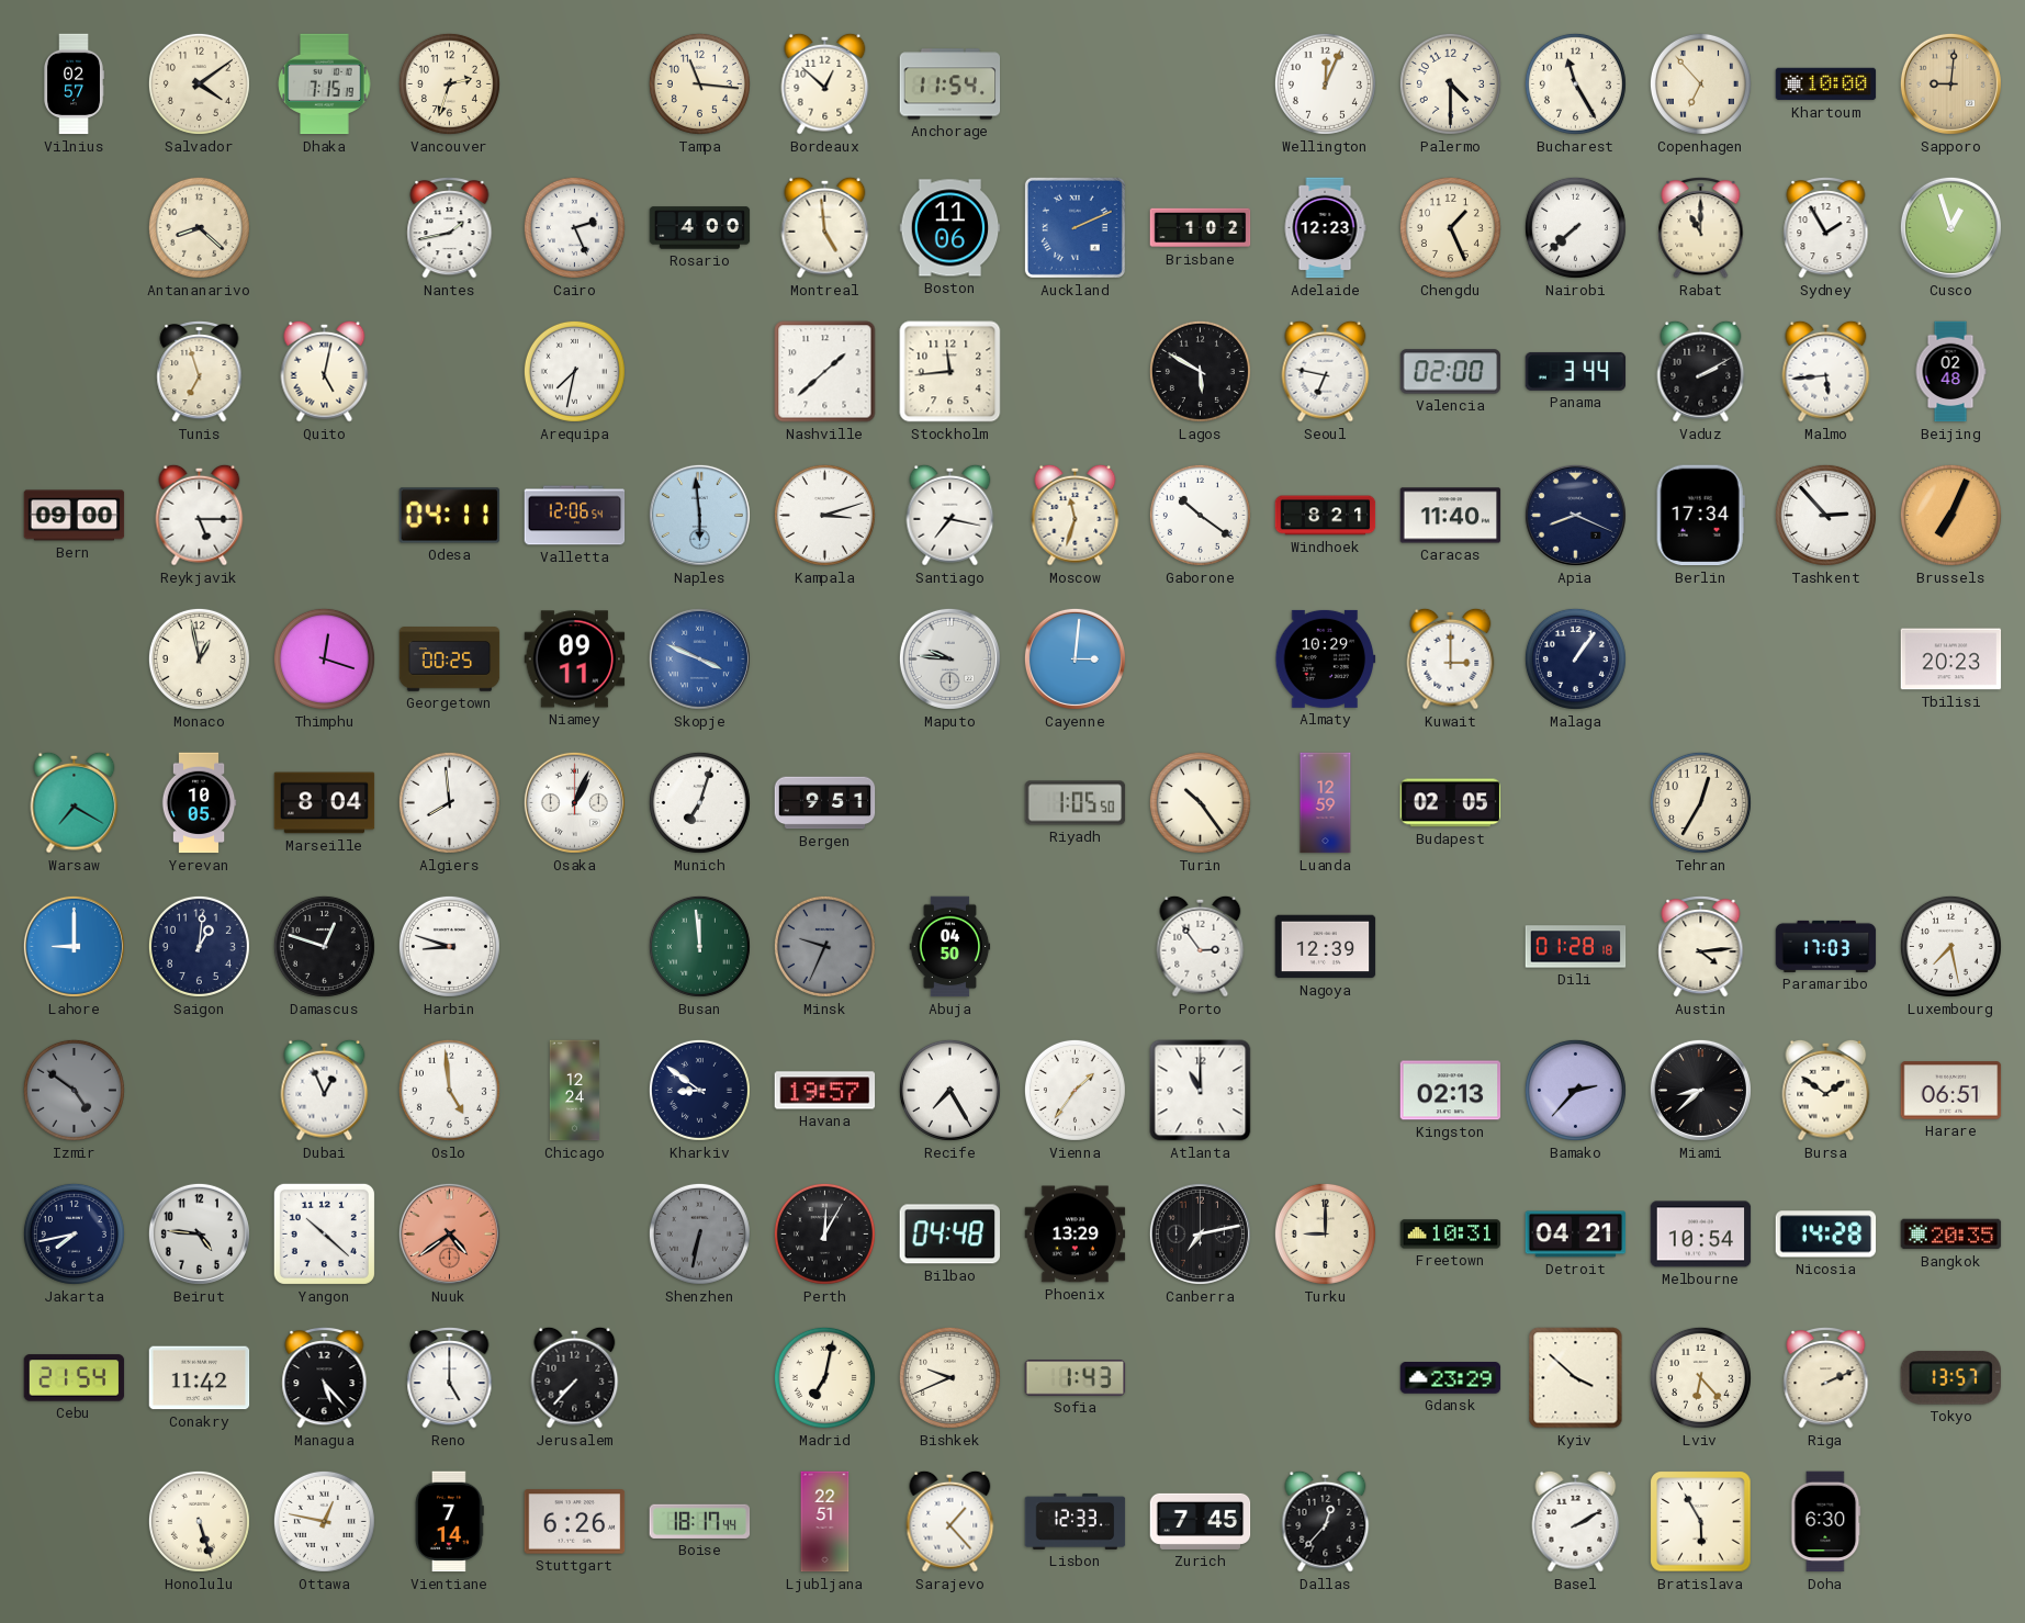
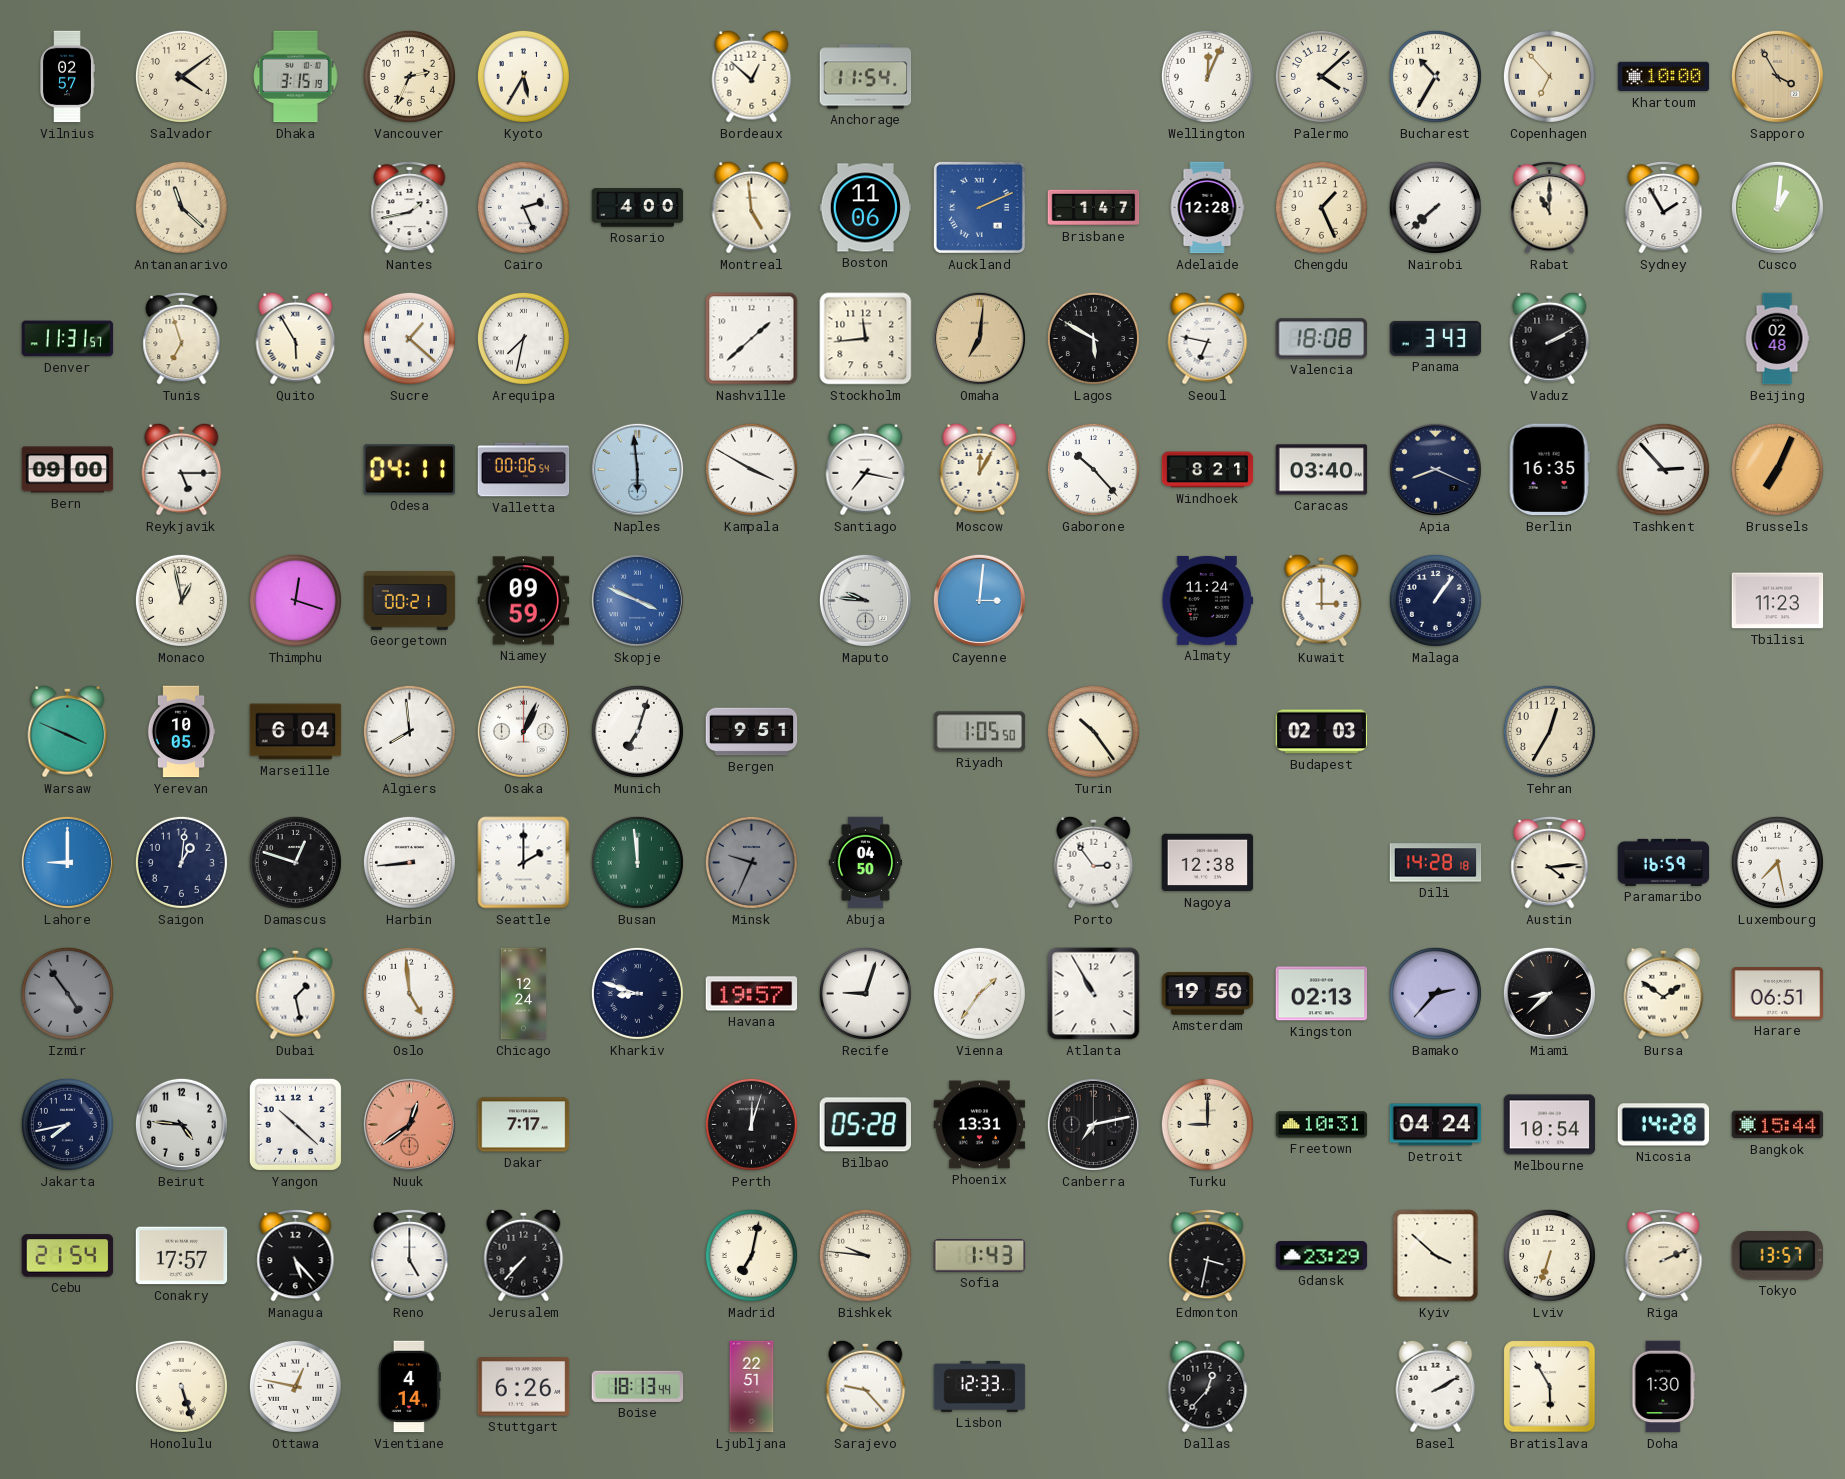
Dhaka: 7:15 -> 3:15 (296, 77)
Vancouver: 2:33 -> 2:34 (409, 76)
Kyoto: none -> 5:35 (523, 76)
Tampa: 11:16 -> none (699, 83)
Palermo: 4:30 -> 4:08 (1321, 76)
Bucharest: 11:25 -> 10:35 (1435, 76)
Sapporo: 9:01 -> 3:55 (1777, 76)
Antananarivo: 8:22 -> 11:22 (181, 207)
Brisbane: 1:02 -> 1:47 (1094, 208)
Adelaide: 12:23 -> 12:28 (1207, 208)
Cusco: 12:57 -> 1:01 (1777, 207)
Denver: none -> 11:31 (68, 339)
Quito: 5:02 -> 5:55 (296, 338)
Sucre: none -> 1:22 (409, 338)
Omaha: none -> 7:01 (979, 338)
Valencia: 02:00 -> 18:08 (1322, 339)
Panama: 3:44 -> 3:43 (1436, 338)
Malmo: 5:44 -> none (1826, 371)
Valletta: 12:06 -> 00:06 (524, 470)
Kampala: 3:12 -> 3:50 (751, 469)
Moscow: 11:33 -> 12:05 (980, 469)
Gaborone: 10:21 -> 10:23 (1093, 469)
Caracas: 11:40 -> 03:40 (1322, 470)
Berlin: 17:34 -> 16:35 (1549, 470)
Georgetown: 00:25 -> 00:21 (410, 601)
Niamey: 09:11 -> 09:59 (524, 601)
Almaty: 10:29 -> 11:24 (1208, 600)
Tbilisi: 20:23 -> 11:23 (1778, 601)
Warsaw: 7:20 -> 3:49 (68, 731)
Marseille: 8:04 -> 6:04 (296, 732)
Luanda: 12:59 -> none (1326, 803)
Budapest: 02:05 -> 02:03 (1322, 732)
Harbin: 8:48 -> 8:44 (409, 862)
Seattle: none -> 2:00 (524, 863)
Nagoya: 12:39 -> 12:38 (1208, 863)
Dili: 01:28 -> 14:28 (1436, 863)
Paramaribo: 17:03 -> 16:59 (1664, 862)
Izmir: 4:51 -> 4:54 (67, 993)
Dubai: 12:56 -> 1:28 (296, 993)
Kharkiv: 8:51 -> 8:48 (637, 993)
Recife: 7:25 -> 9:03 (865, 993)
Atlanta: 11:00 -> 10:55 (1094, 994)
Amsterdam: none -> 19:50 (1208, 994)
Nuuk: 4:39 -> 12:39 (409, 1124)
Dakar: none -> 7:17 (524, 1125)
Shenzhen: 6:32 -> none (699, 1233)
Perth: 12:05 -> 12:03 (751, 1124)
Bilbao: 04:48 -> 05:28 (865, 1125)
Phoenix: 13:29 -> 13:31 (980, 1125)
Detroit: 04:21 -> 04:24 (1436, 1125)
Bangkok: 20:35 -> 15:44 (1778, 1125)
Conakry: 11:42 -> 17:57 (182, 1256)
Bishkek: 9:41 -> 9:46 (865, 1255)
Edmonton: none -> 3:32 (1208, 1256)
Lviv: 6:23 -> 6:33 (1549, 1255)
Vientiane: 7:14 -> 4:14 (409, 1387)
Boise: 18:17 -> 18:13 (638, 1386)
Sarajevo: 1:23 -> 9:23 (866, 1386)
Zurich: 7:45 -> none (1201, 1521)
Doha: 6:30 -> 1:30 (1664, 1387)
